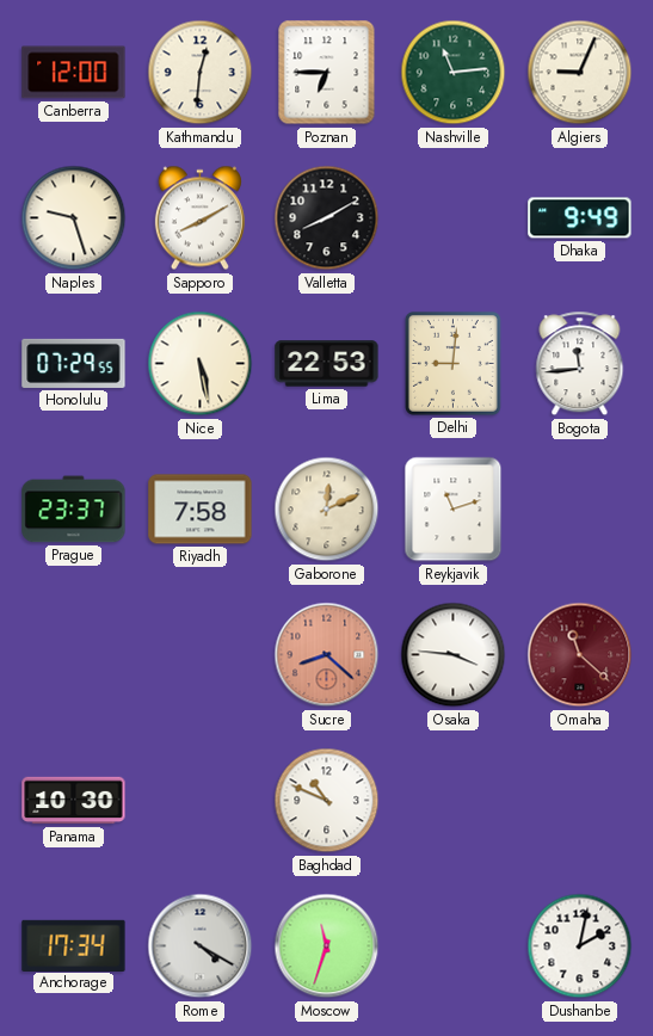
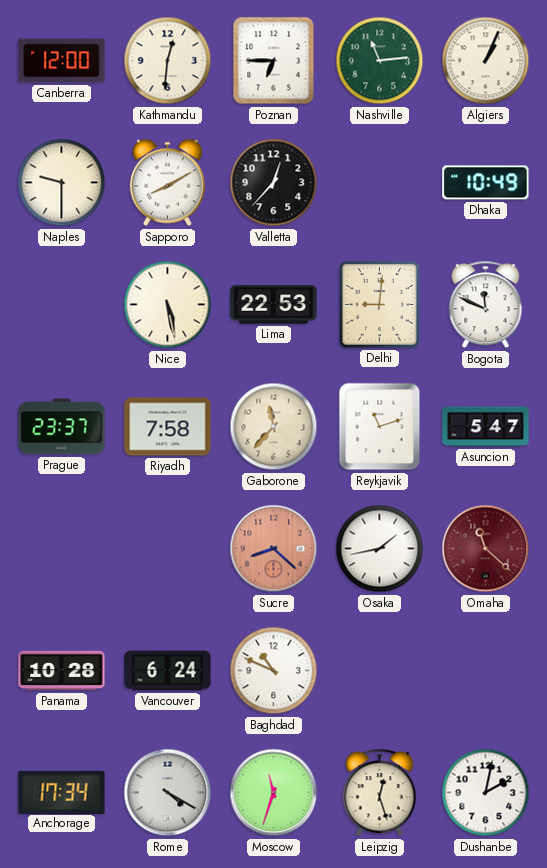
Algiers: 9:04 -> 1:04 (486, 61)
Naples: 9:27 -> 9:30 (62, 183)
Valletta: 8:10 -> 12:37 (274, 183)
Dhaka: 9:49 -> 10:49 (486, 183)
Honolulu: 07:29 -> none (74, 363)
Bogota: 11:44 -> 11:49 (486, 305)
Gaborone: 12:11 -> 11:37 (274, 427)
Asuncion: none -> 5:47 (486, 427)
Osaka: 3:46 -> 1:43 (380, 549)
Panama: 10:30 -> 10:28 (62, 671)
Vancouver: none -> 6:24 (168, 671)
Leipzig: none -> 12:27 (380, 793)
